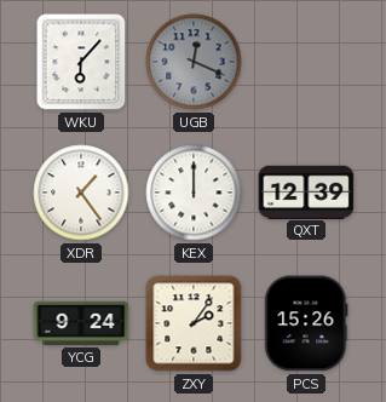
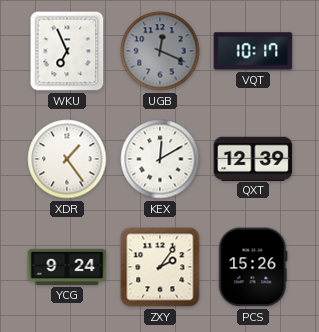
WKU: 6:07 -> 6:56 (67, 51)
VQT: none -> 10:17 (253, 51)
KEX: 12:00 -> 12:10 (160, 159)
